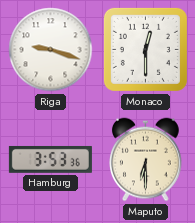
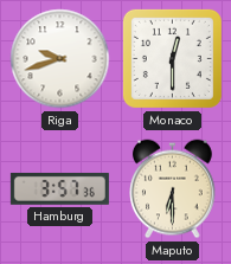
Riga: 9:18 -> 9:42 (60, 59)
Hamburg: 3:53 -> 3:57 (59, 188)
